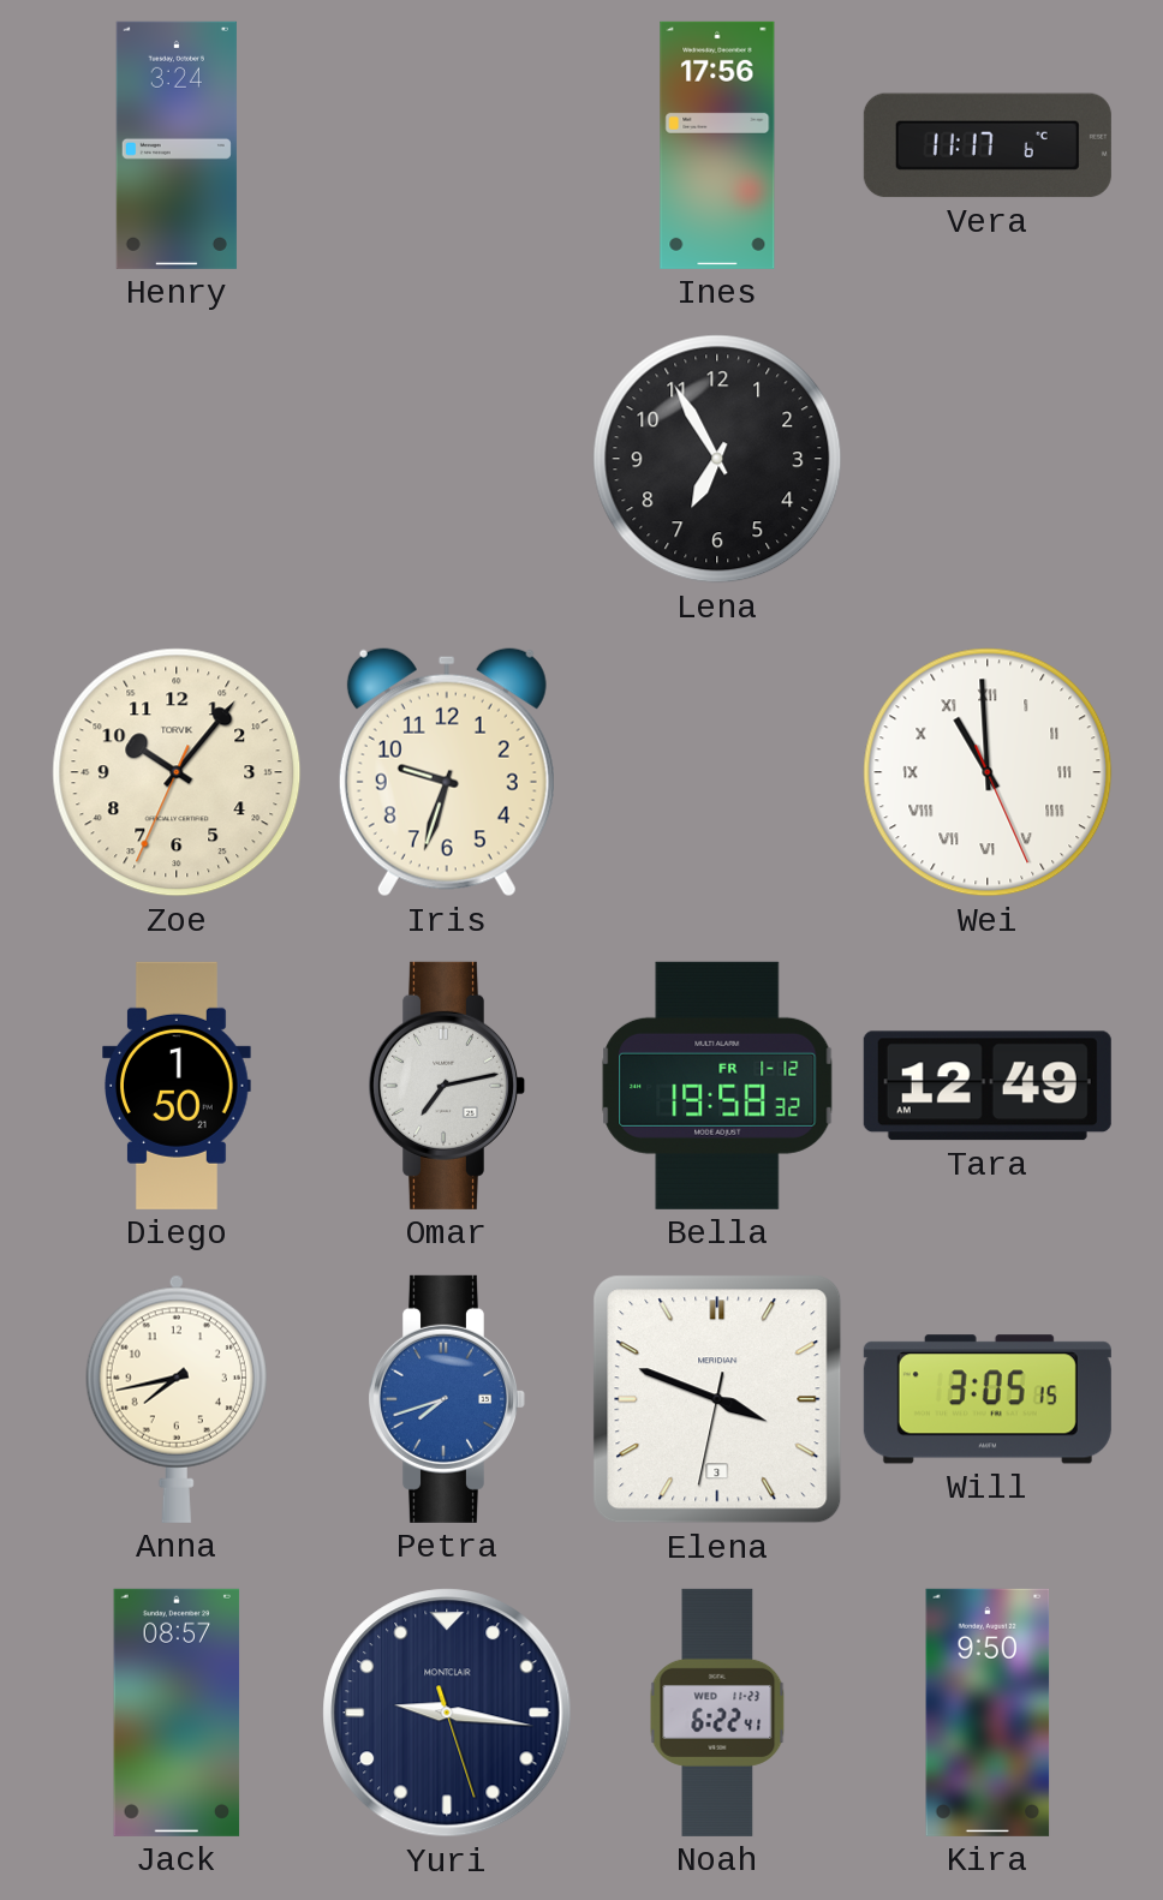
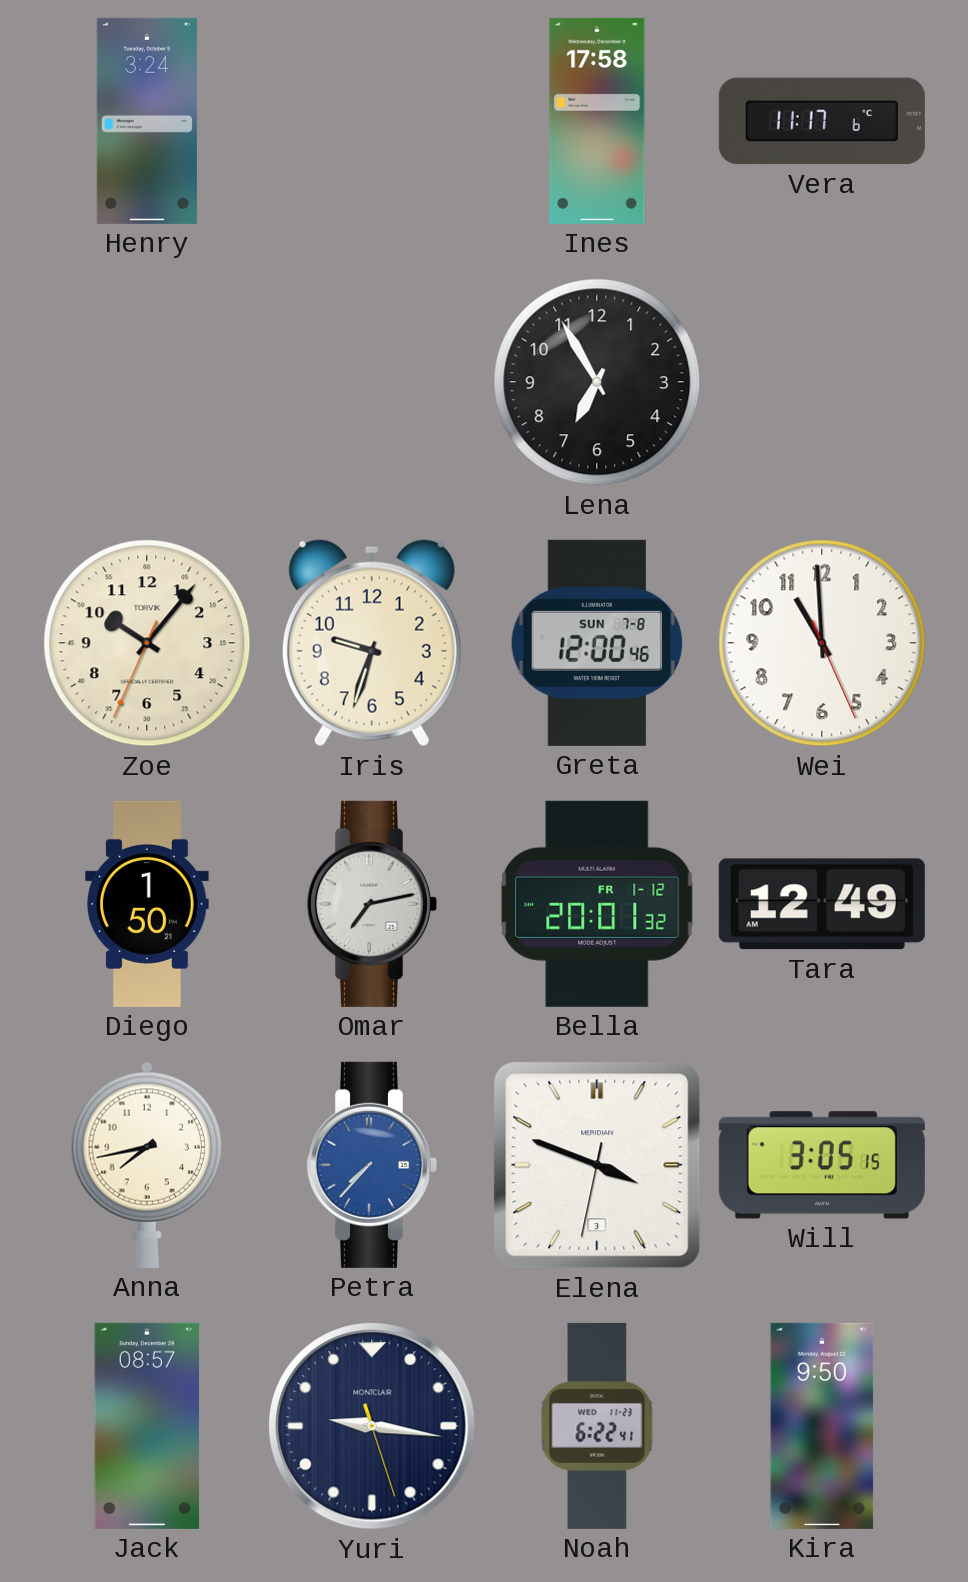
Ines: 17:56 -> 17:58 (597, 121)
Greta: none -> 12:00 (597, 643)
Wei numerals: Roman -> Arabic (822, 643)
Bella: 19:58 -> 20:01 (597, 904)
Petra: 7:42 -> 7:37 (371, 1165)
